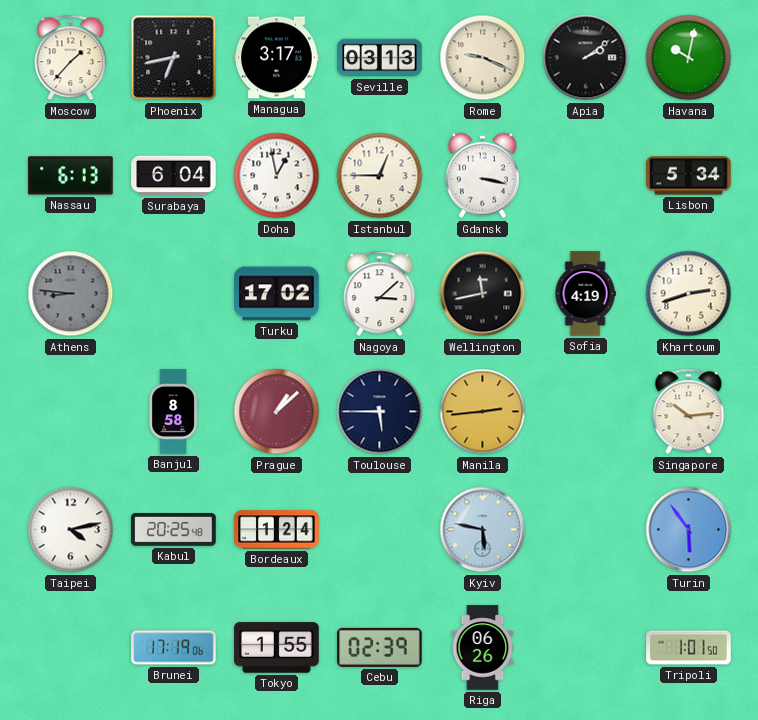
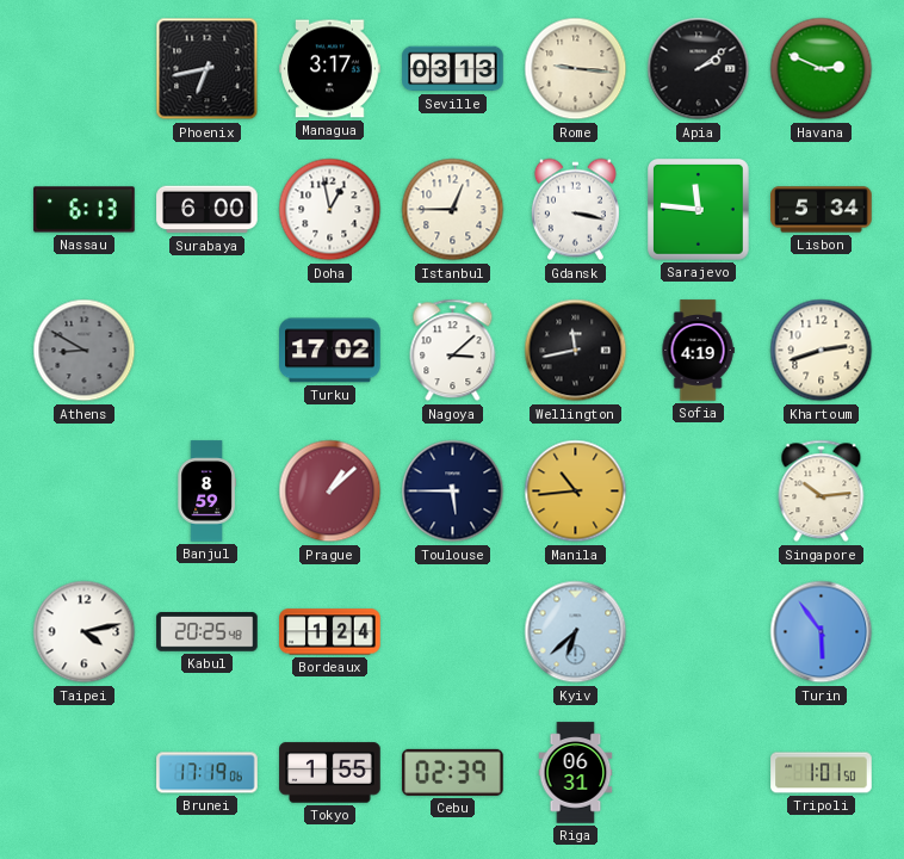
Moscow: 1:37 -> none (71, 58)
Rome: 9:19 -> 9:16 (576, 69)
Havana: 10:02 -> 2:49 (822, 69)
Surabaya: 6:04 -> 6:00 (208, 210)
Sarajevo: none -> 11:46 (699, 210)
Athens: 8:46 -> 8:50 (85, 351)
Banjul: 8:58 -> 8:59 (206, 492)
Manila: 2:44 -> 10:44 (576, 492)
Kyiv: 5:47 -> 6:38 (576, 632)
Riga: 06:26 -> 06:31 (576, 773)
